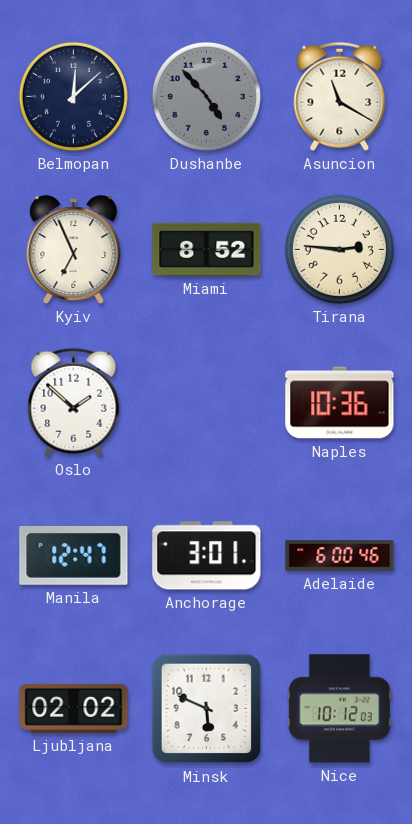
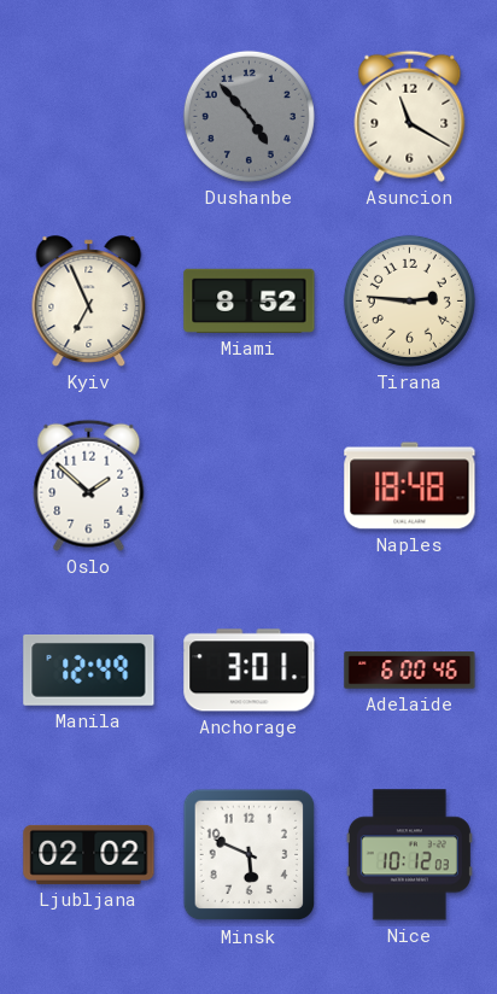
Belmopan: 12:08 -> none (73, 96)
Naples: 10:36 -> 18:48 (410, 486)
Manila: 12:47 -> 12:49 (89, 670)
